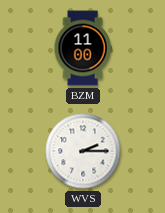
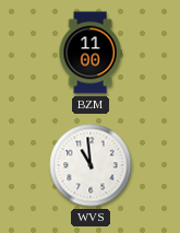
WVS: 2:15 -> 10:59 (91, 165)
